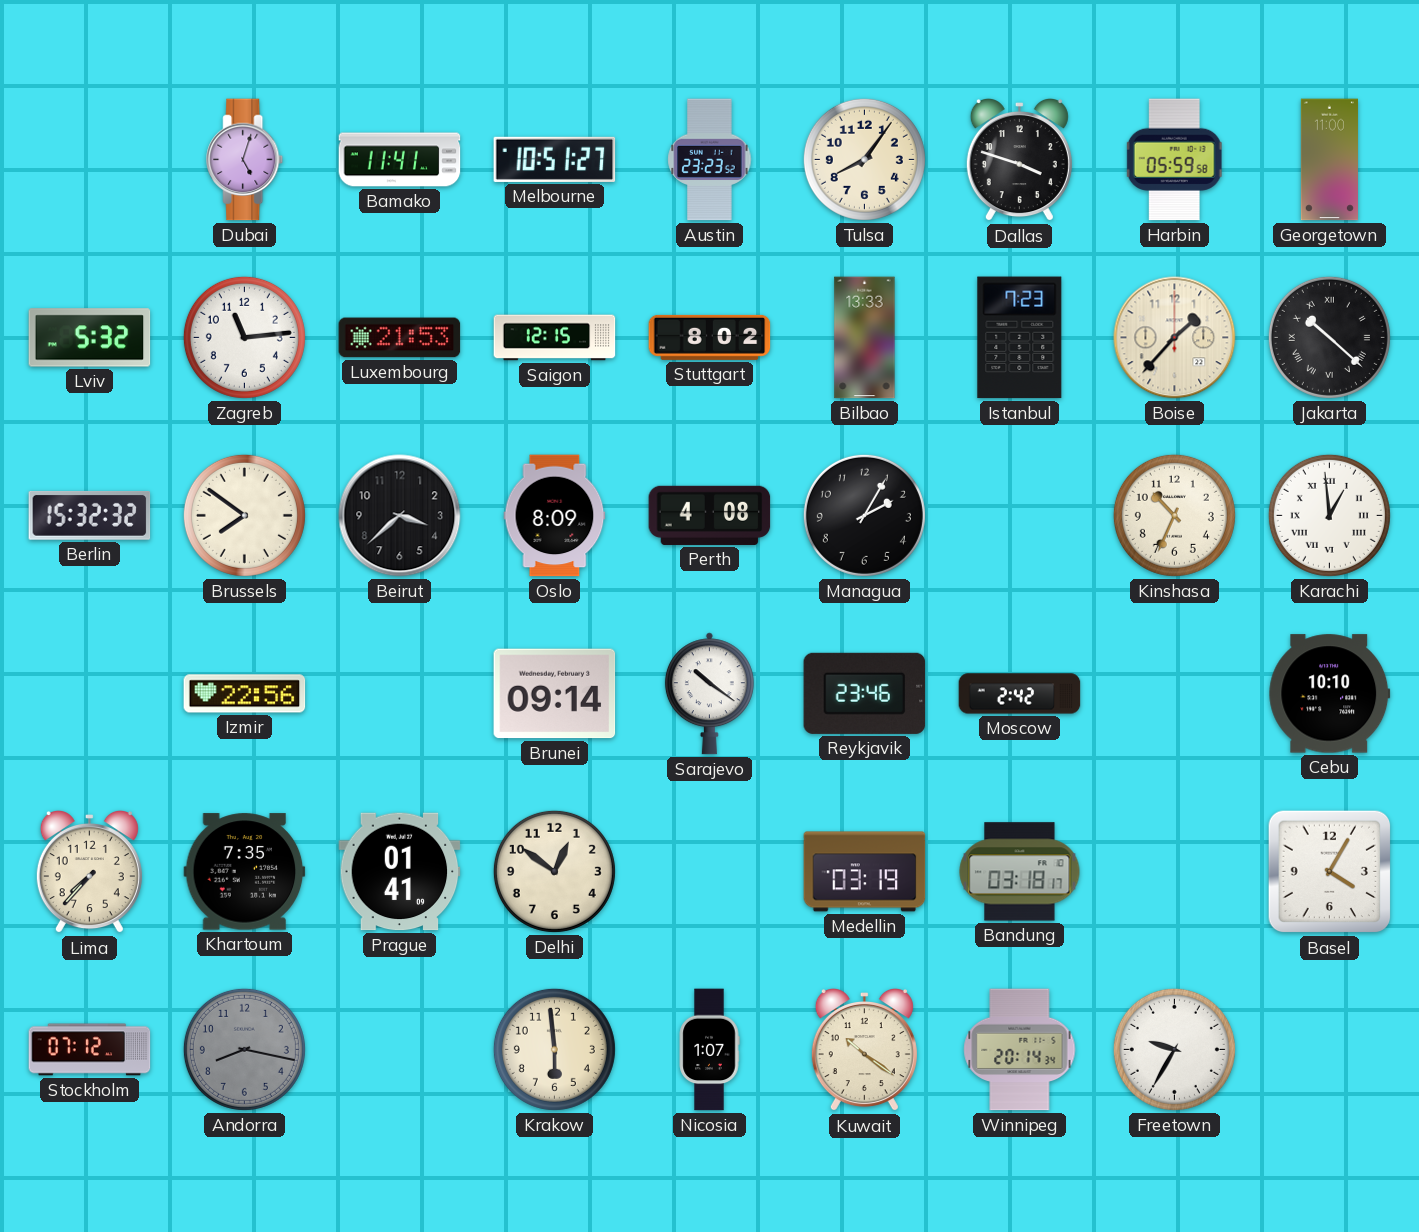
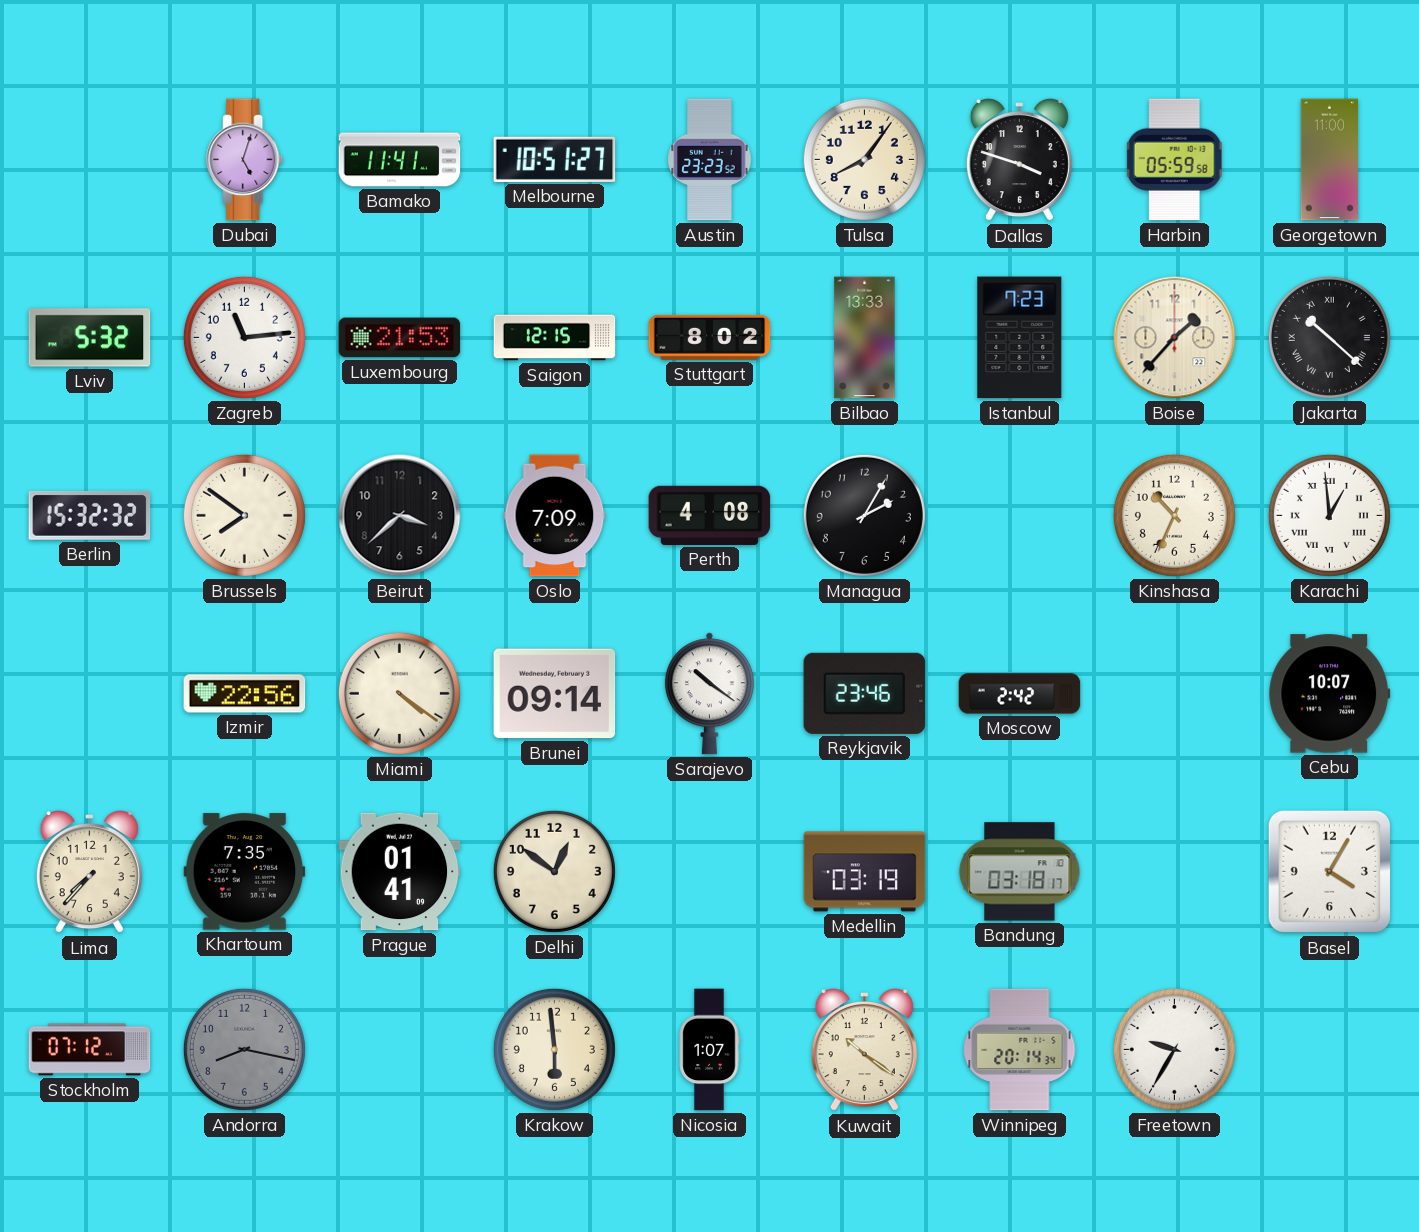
Oslo: 8:09 -> 7:09 (555, 516)
Miami: none -> 4:21 (399, 693)
Cebu: 10:10 -> 10:07 (1330, 694)
